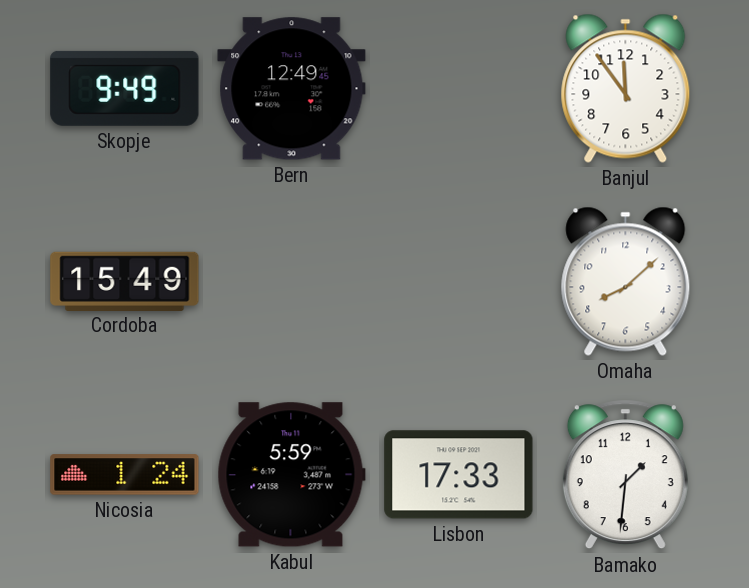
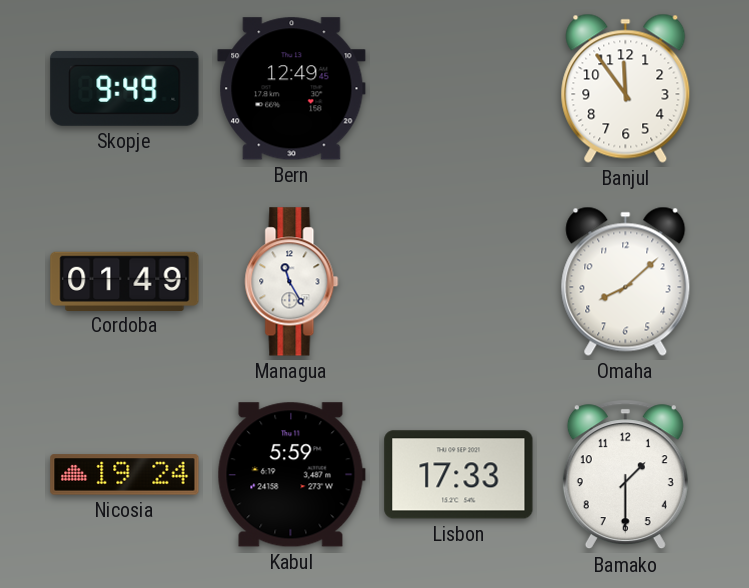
Cordoba: 15:49 -> 01:49 (125, 281)
Managua: none -> 11:25 (292, 282)
Nicosia: 1:24 -> 19:24 (125, 475)
Bamako: 1:31 -> 1:30 (625, 475)
